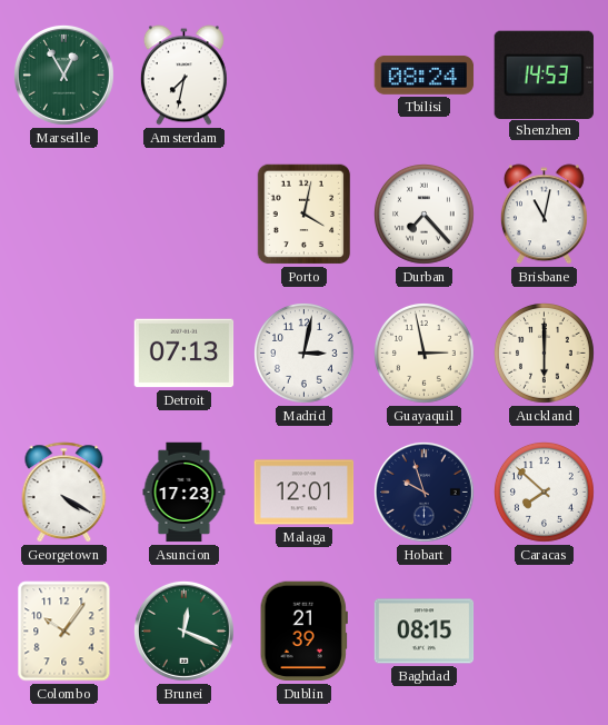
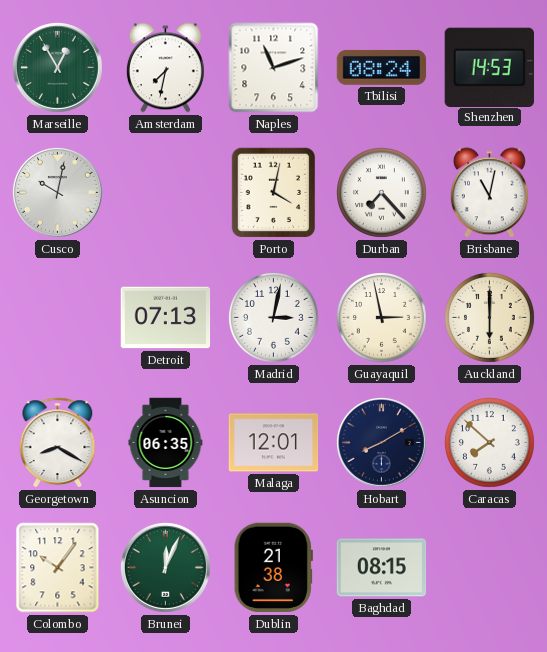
Naples: none -> 11:12 (274, 68)
Cusco: none -> 10:02 (57, 192)
Georgetown: 4:20 -> 8:20 (58, 443)
Asuncion: 17:23 -> 06:35 (166, 443)
Hobart: 9:57 -> 8:10 (381, 442)
Brunei: 12:19 -> 12:04 (165, 567)
Dublin: 21:39 -> 21:38 (273, 568)
